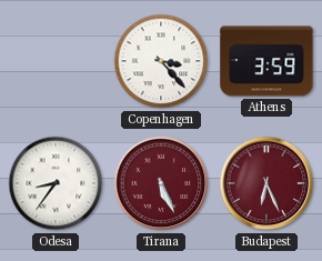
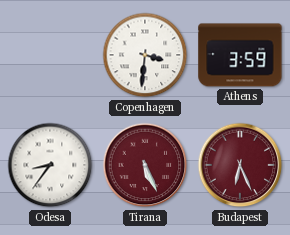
Copenhagen: 3:23 -> 3:31 (145, 55)
